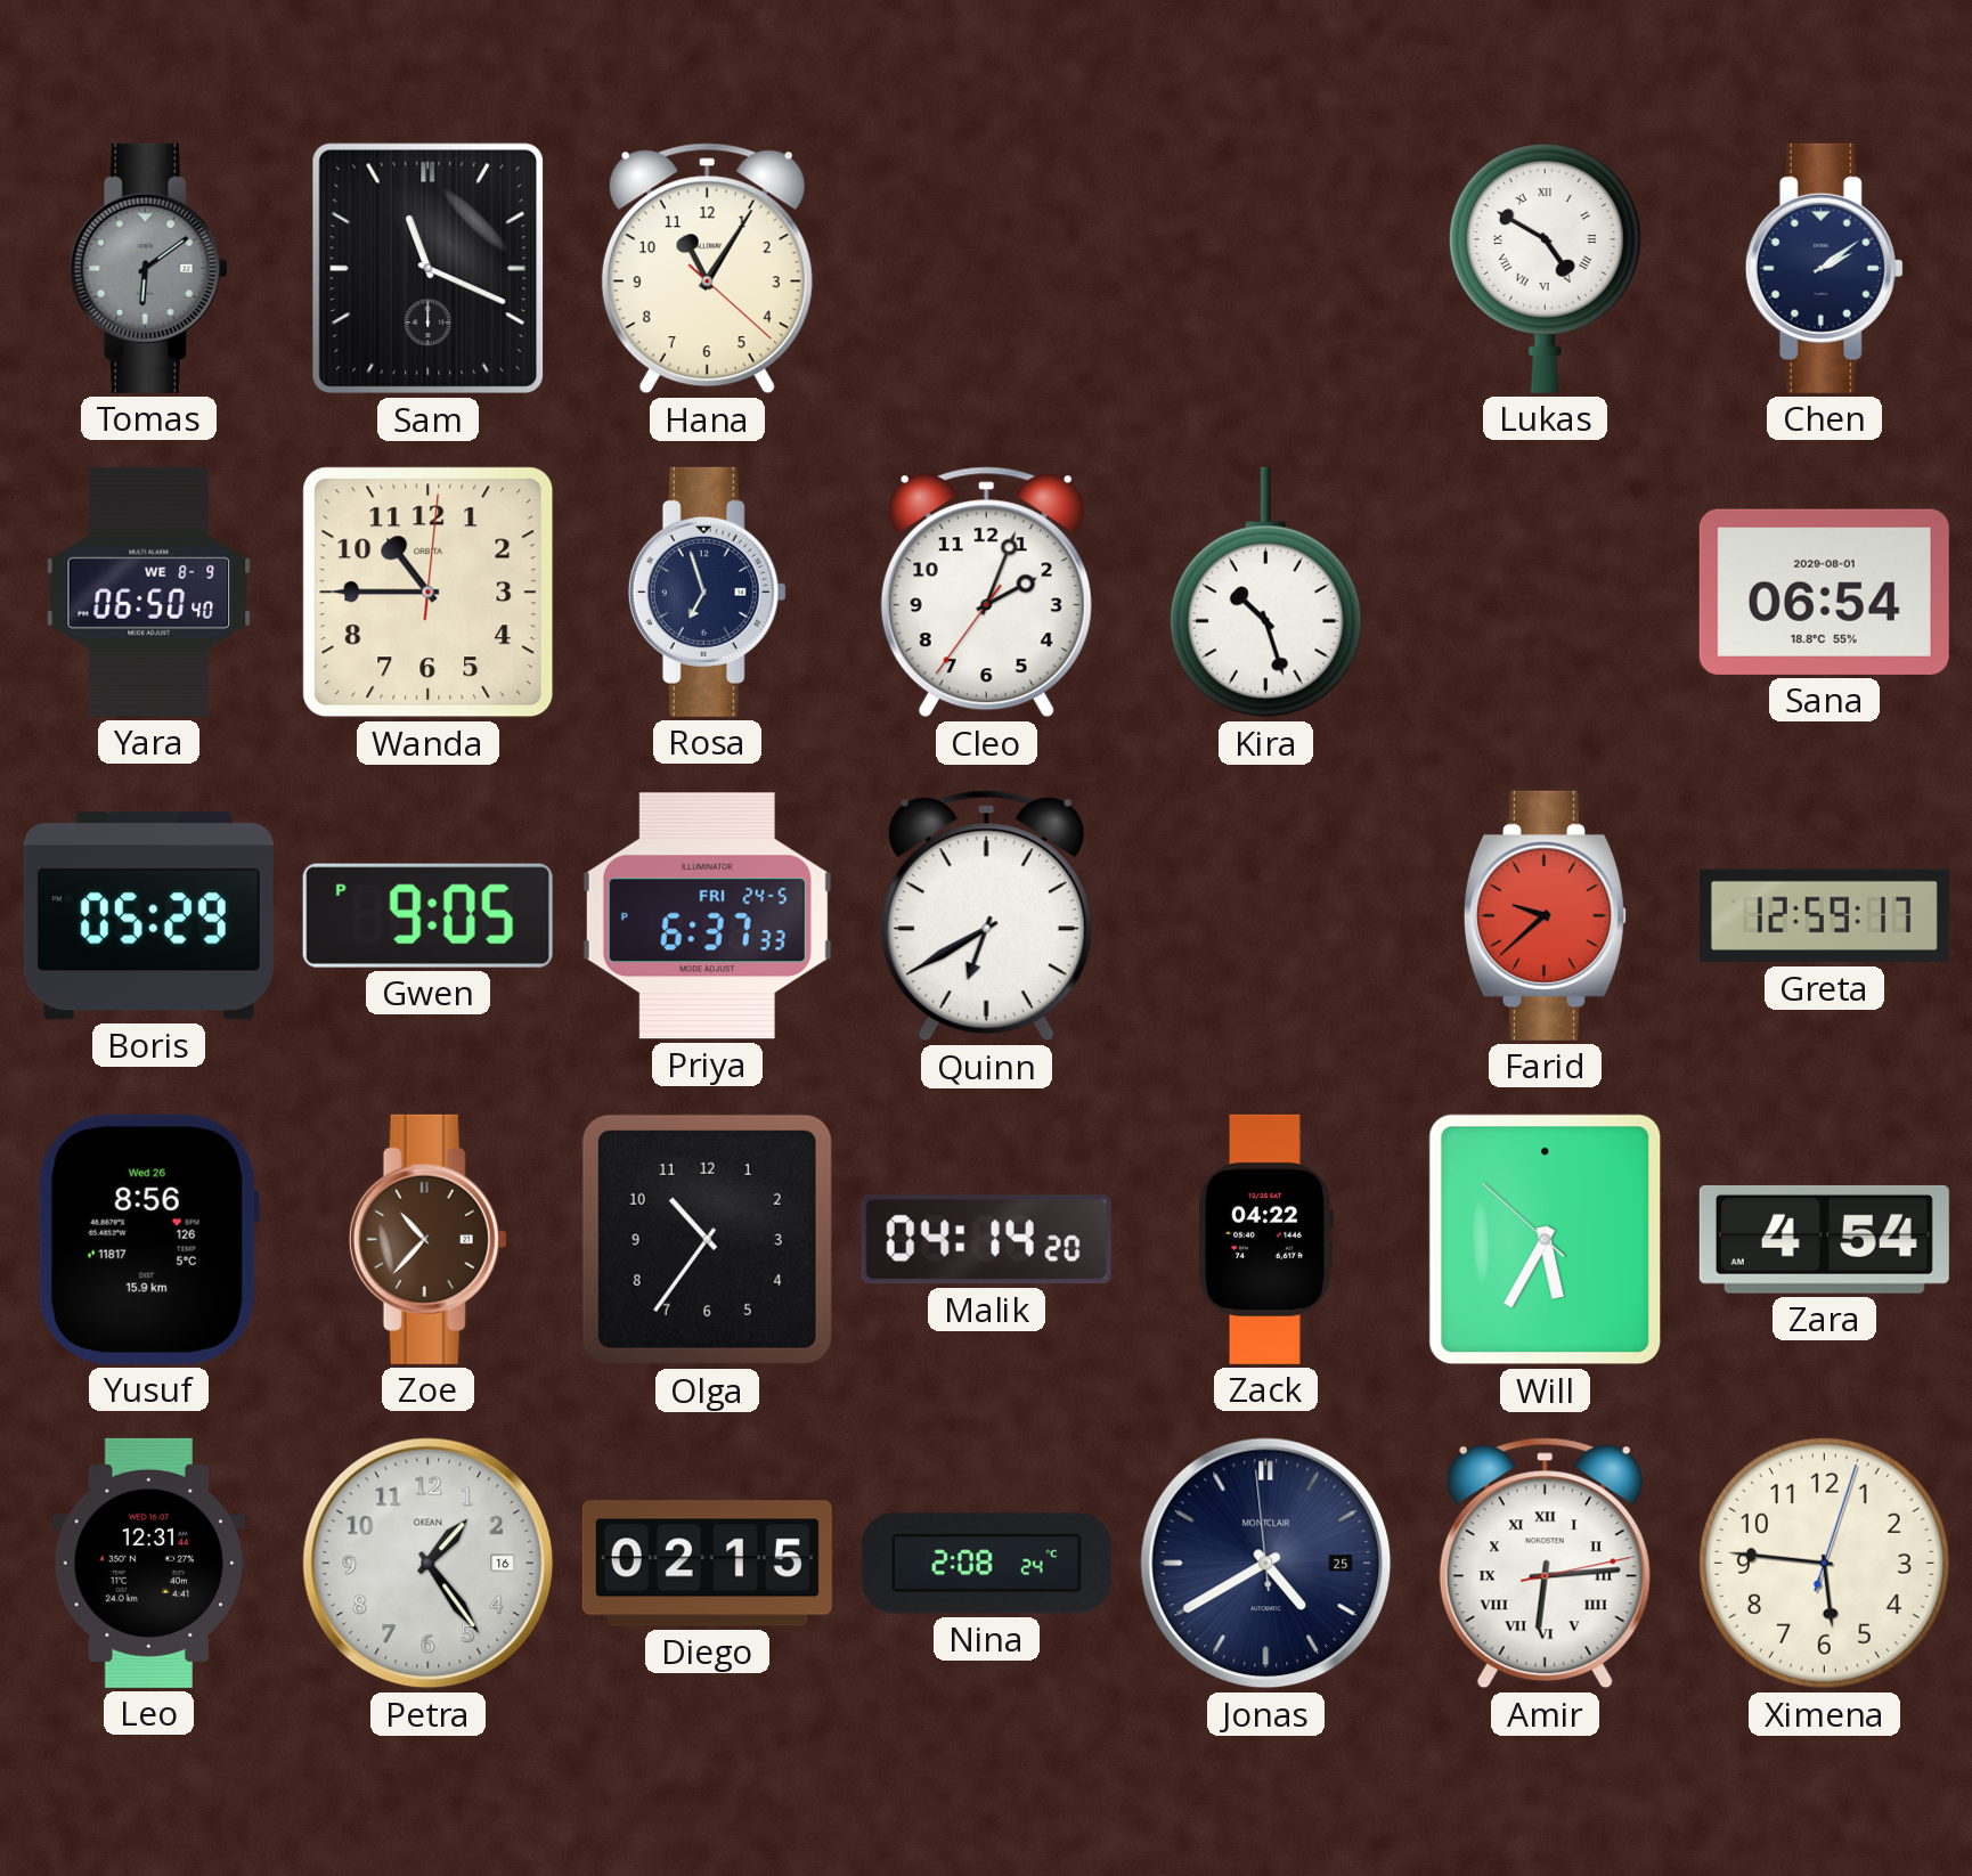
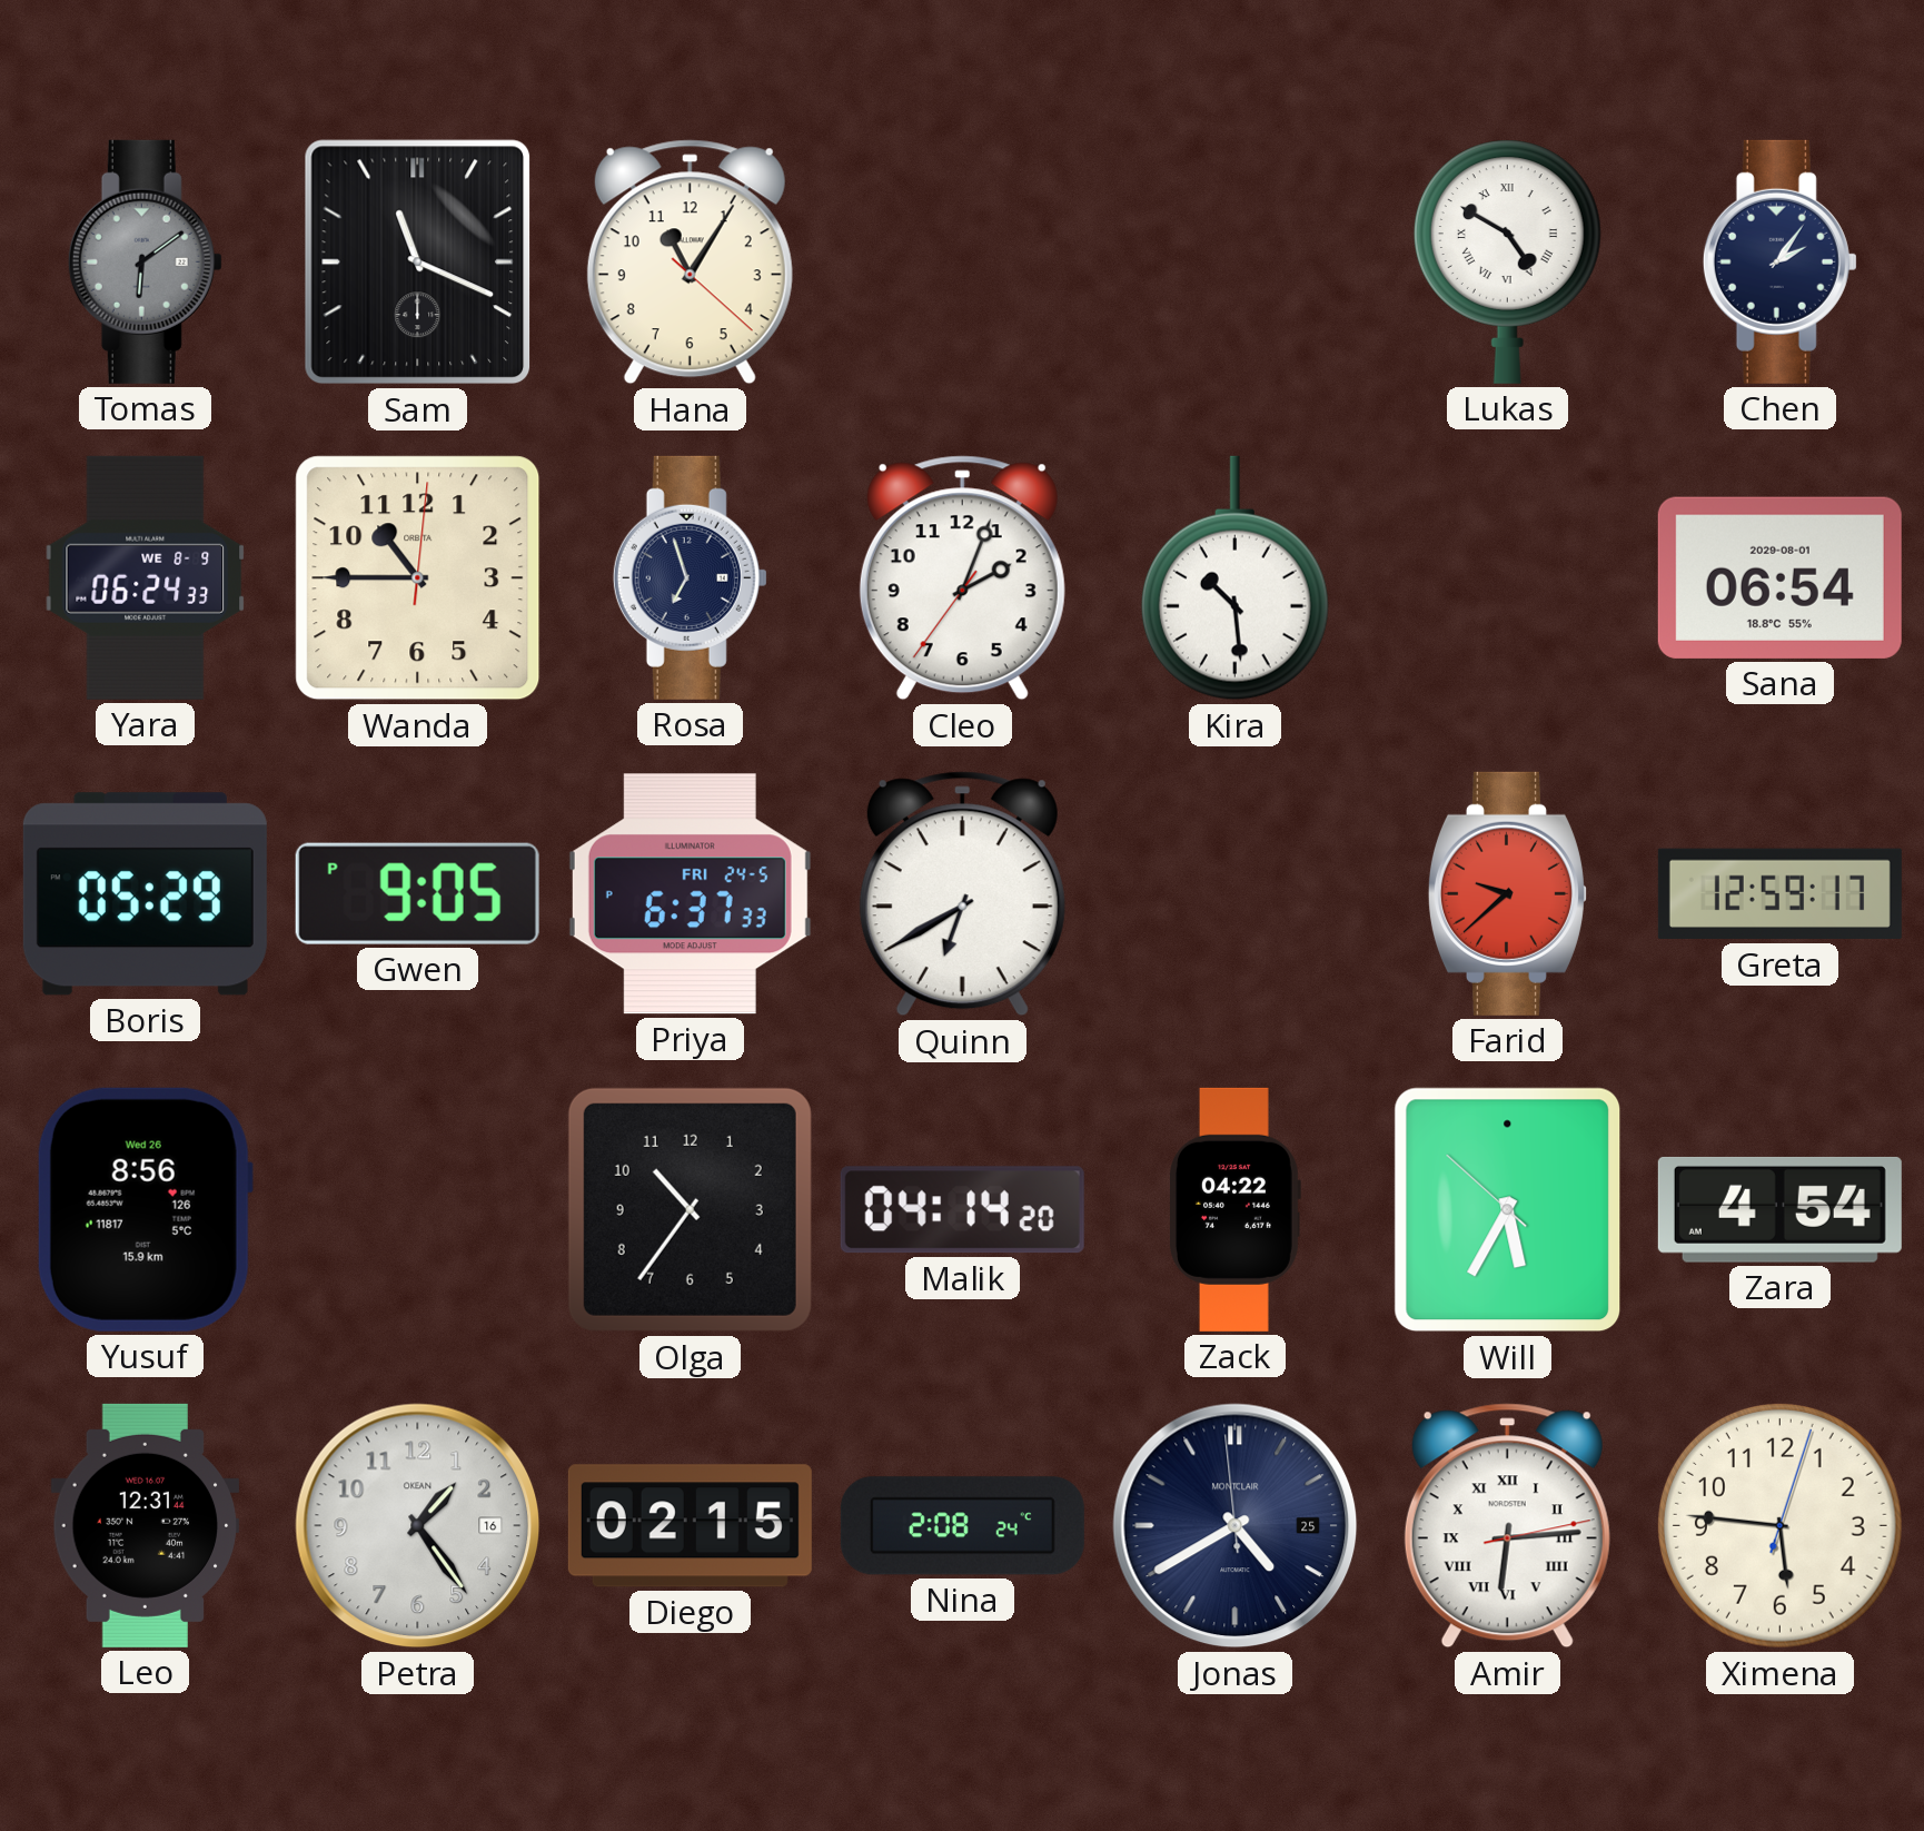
Chen: 2:09 -> 2:06 (1779, 261)
Yara: 06:50 -> 06:24 (146, 577)
Kira: 10:27 -> 10:29 (1234, 578)
Zoe: 10:37 -> none (427, 1239)
